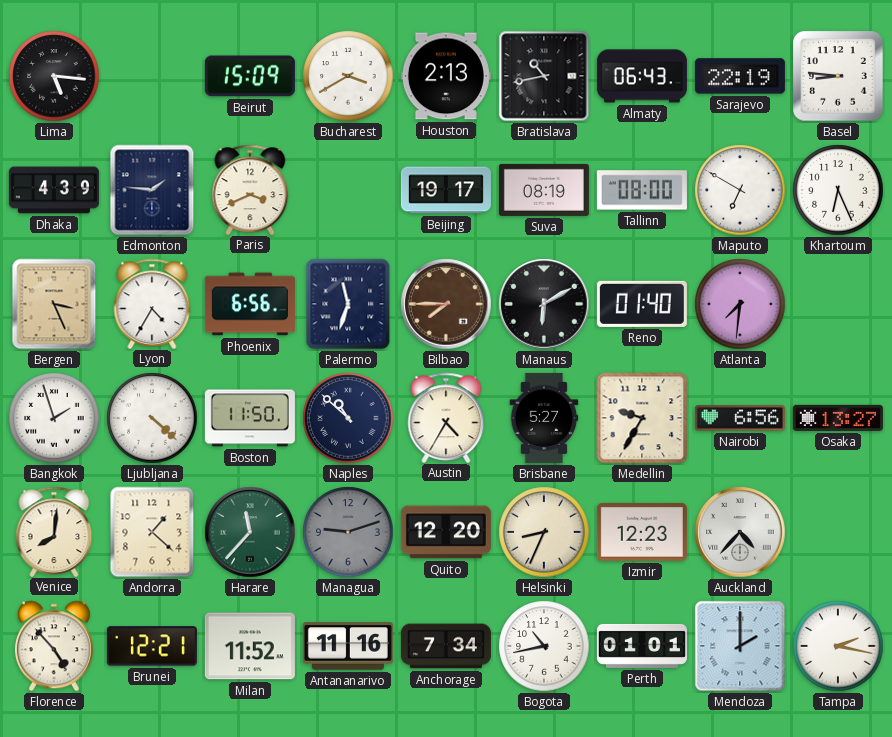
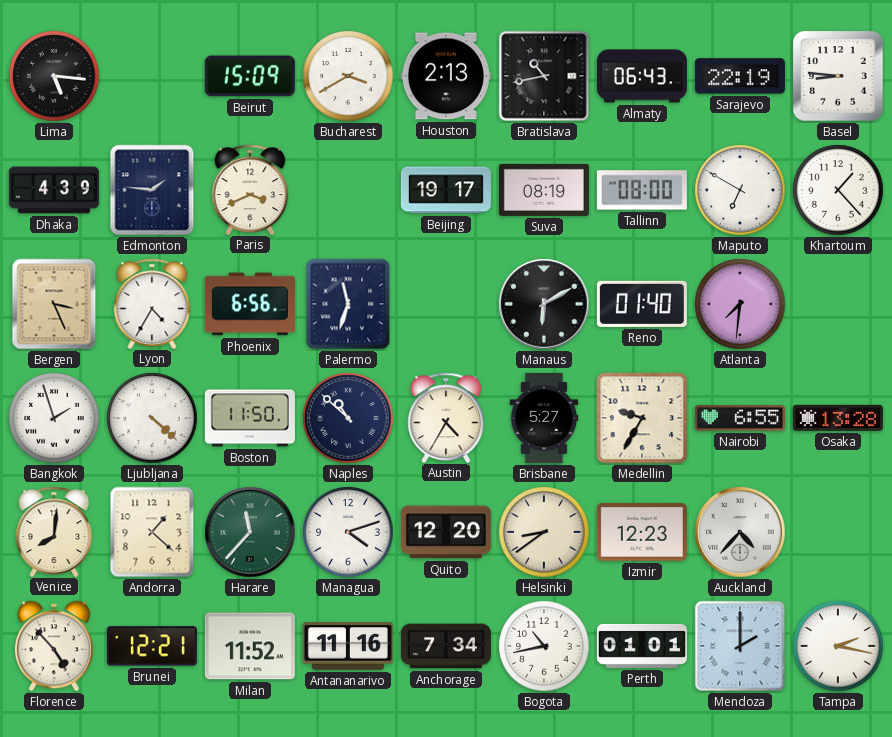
Khartoum: 6:26 -> 1:23 (838, 190)
Bilbao: 7:45 -> none (446, 304)
Nairobi: 6:56 -> 6:55 (740, 418)
Osaka: 13:27 -> 13:28 (838, 418)
Managua: 9:12 -> 4:12 (348, 532)
Managua dial: grey -> white (348, 532)
Helsinki: 8:34 -> 8:39 (544, 532)
